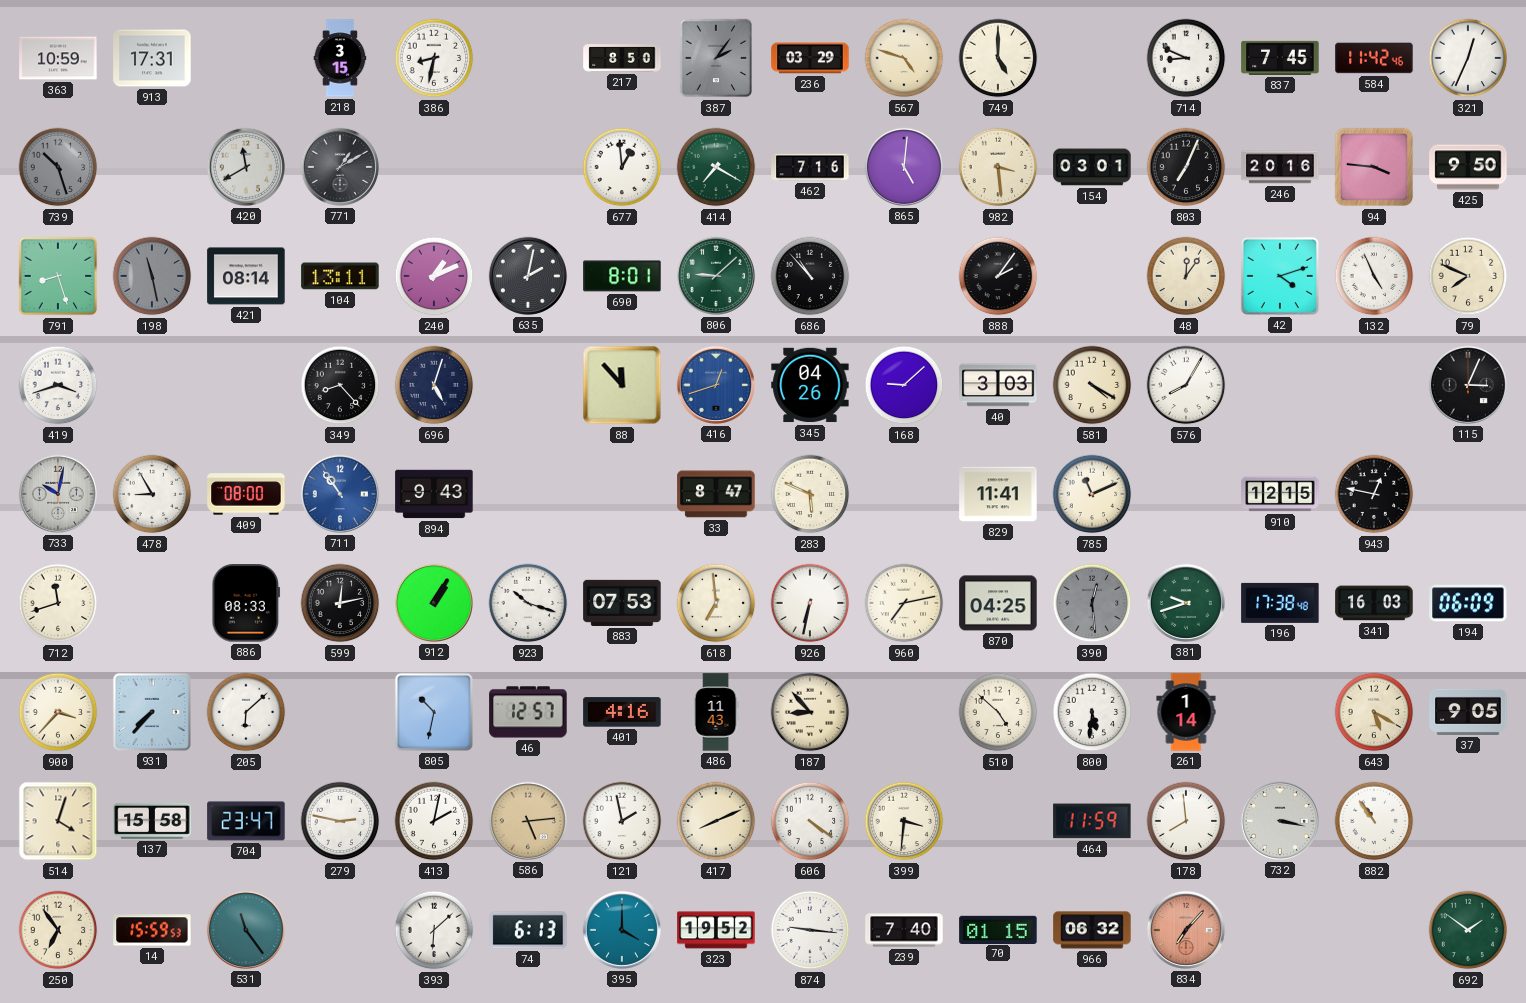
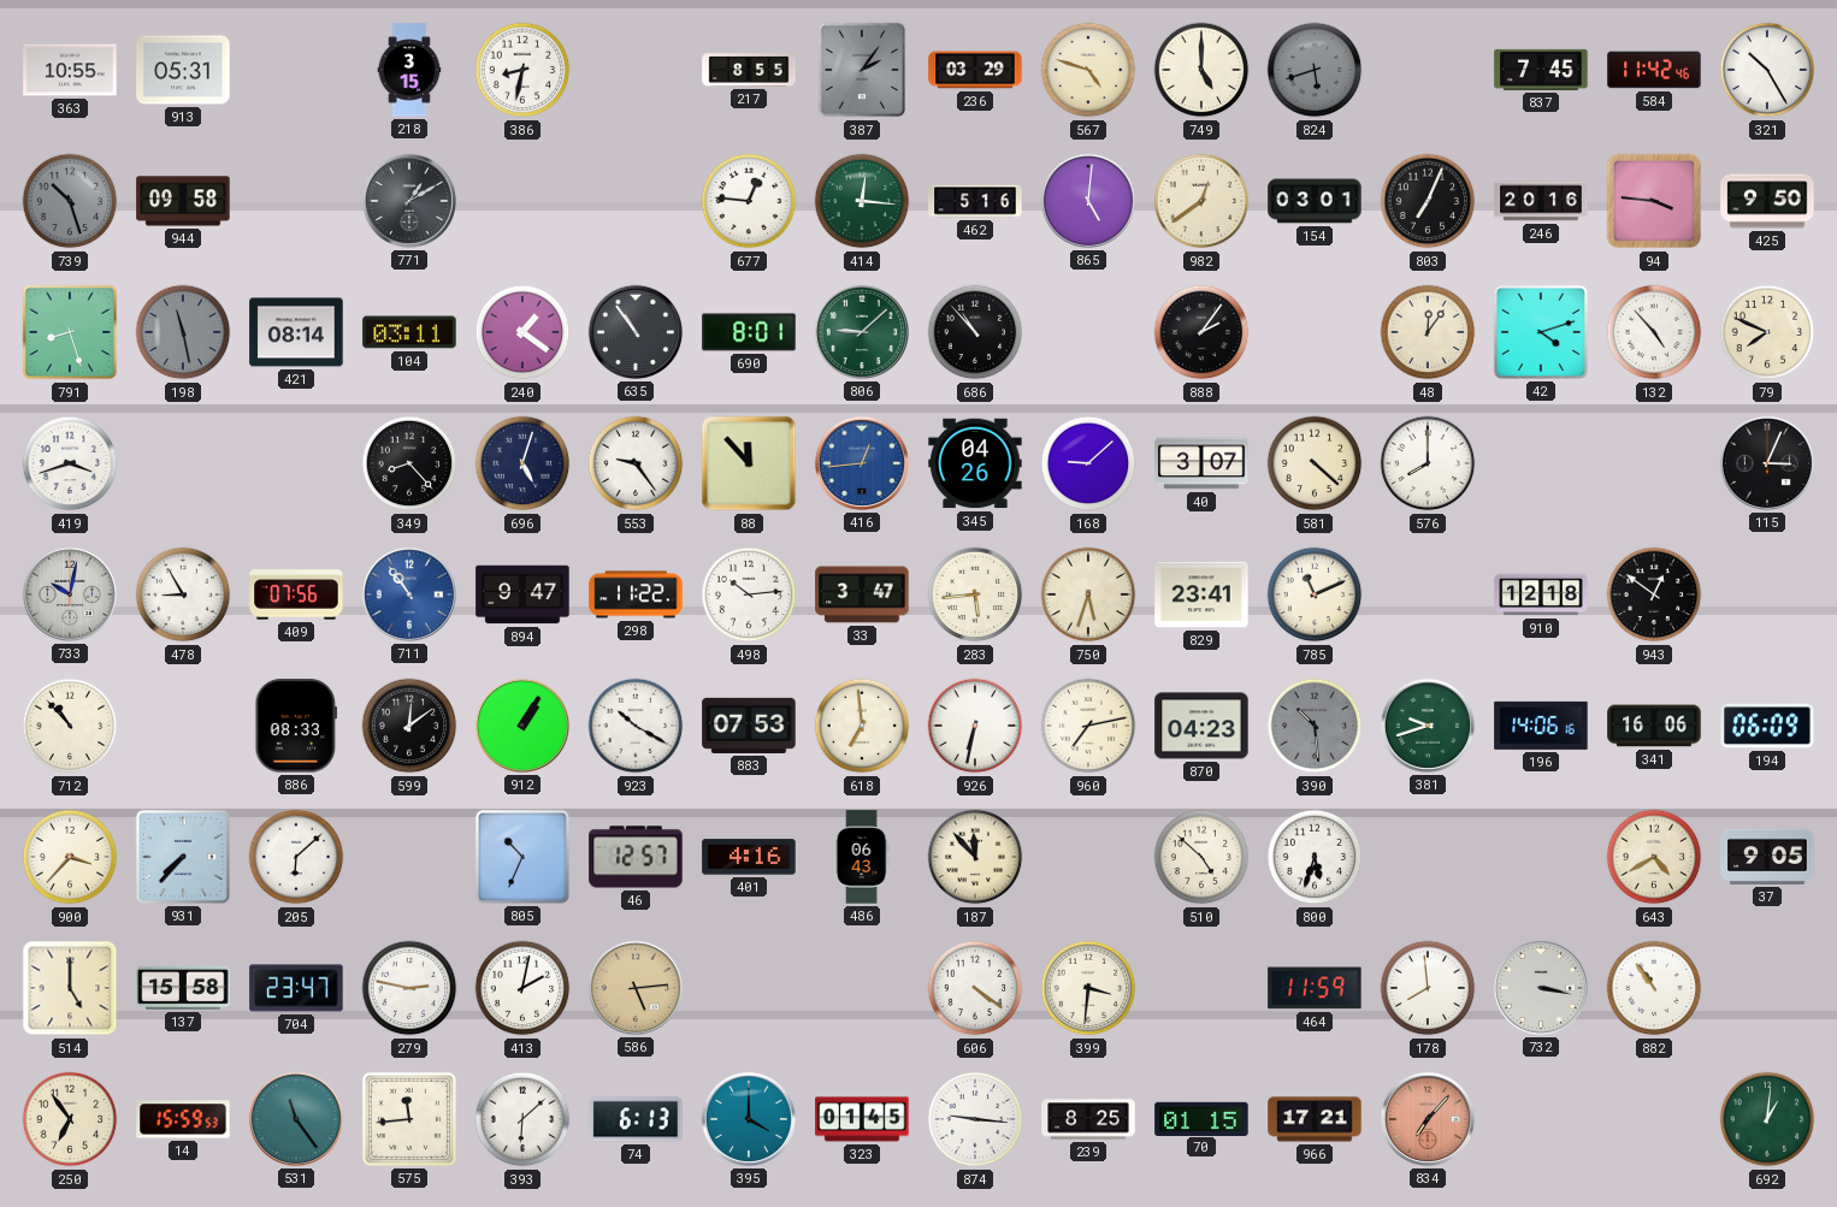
363: 10:59 -> 10:55 (70, 70)
913: 17:31 -> 05:31 (183, 70)
217: 8:50 -> 8:55 (749, 70)
824: none -> 5:42 (1315, 70)
714: 8:49 -> none (1186, 58)
321: 12:34 -> 10:25 (1767, 70)
944: none -> 09:58 (183, 201)
420: 11:40 -> none (246, 167)
677: 12:59 -> 12:46 (749, 201)
414: 7:20 -> 12:16 (862, 201)
462: 7:16 -> 5:16 (975, 201)
982: 3:29 -> 12:39 (1201, 201)
104: 13:11 -> 03:11 (409, 332)
240: 1:11 -> 1:21 (522, 332)
635: 2:02 -> 10:54 (636, 332)
132: 4:56 -> 4:53 (1654, 332)
553: none -> 9:24 (636, 463)
416: 12:42 -> 12:44 (862, 463)
40: 3:03 -> 3:07 (1201, 463)
581: 4:20 -> 4:22 (1315, 463)
576: 8:05 -> 8:00 (1428, 463)
409: 08:00 -> 07:56 (296, 594)
894: 9:43 -> 9:47 (522, 594)
298: none -> 11:22 (636, 594)
498: none -> 10:14 (749, 594)
33: 8:47 -> 3:47 (862, 594)
283: 5:49 -> 5:44 (975, 594)
750: none -> 5:33 (1088, 594)
829: 11:41 -> 23:41 (1201, 594)
910: 12:15 -> 12:18 (1541, 594)
943: 12:47 -> 12:51 (1654, 594)
712: 11:42 -> 10:53 (70, 726)
599: 12:13 -> 12:09 (409, 726)
923: 10:18 -> 10:20 (636, 726)
870: 04:25 -> 04:23 (1201, 726)
390: 12:29 -> 10:29 (1315, 726)
196: 17:38 -> 14:06 (1541, 726)
341: 16:03 -> 16:06 (1654, 726)
805: 10:32 -> 10:34 (522, 857)
486: 11:43 -> 06:43 (862, 857)
187: 8:53 -> 11:53 (975, 857)
800: 5:31 -> 5:33 (1315, 857)
261: 1:14 -> none (1186, 712)
643: 5:20 -> 4:40 (1654, 857)
514: 4:03 -> 5:00 (70, 988)
121: 1:58 -> none (622, 821)
417: 8:11 -> none (716, 821)
575: none -> 11:44 (409, 1119)
323: 19:52 -> 01:45 (862, 1119)
239: 7:40 -> 8:25 (1088, 1119)
966: 06:32 -> 17:21 (1315, 1119)
692: 1:51 -> 1:01 (1767, 1119)
